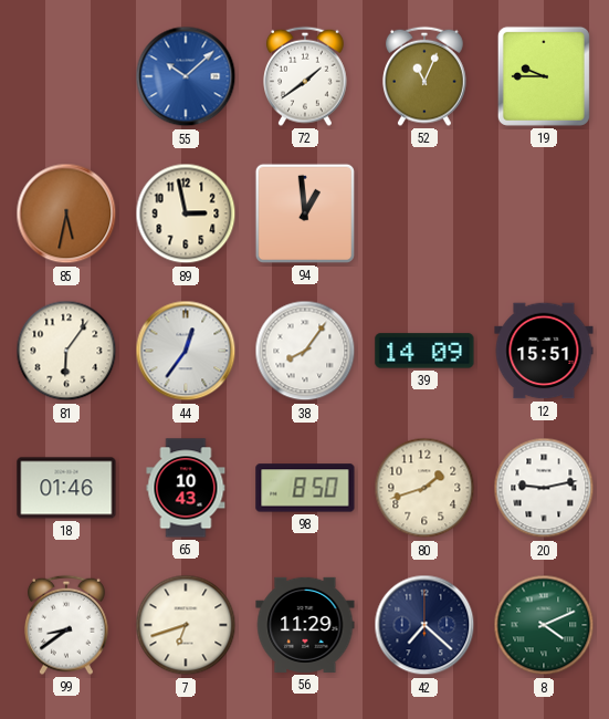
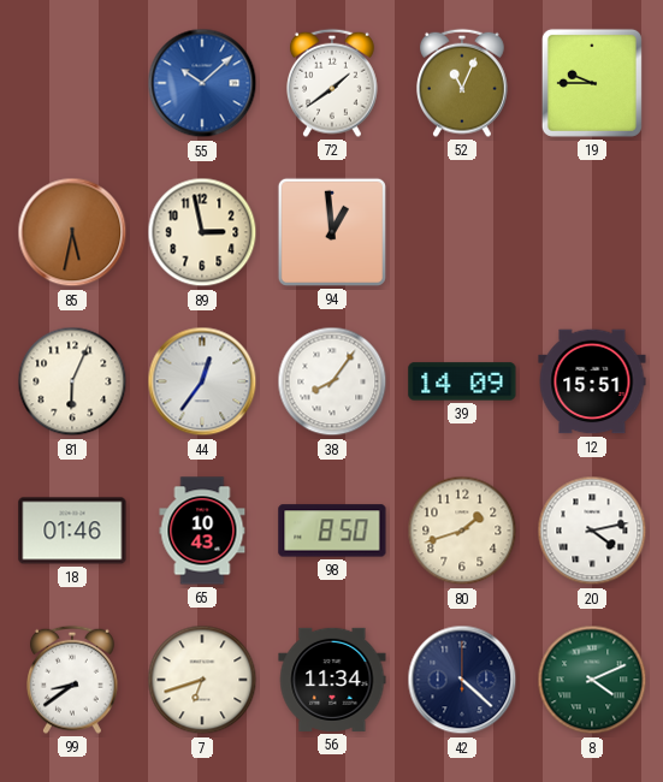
81: 6:06 -> 6:04 (72, 381)
20: 9:13 -> 4:13 (592, 531)
56: 11:29 -> 11:34 (332, 680)
42: 7:22 -> 4:22 (462, 680)
